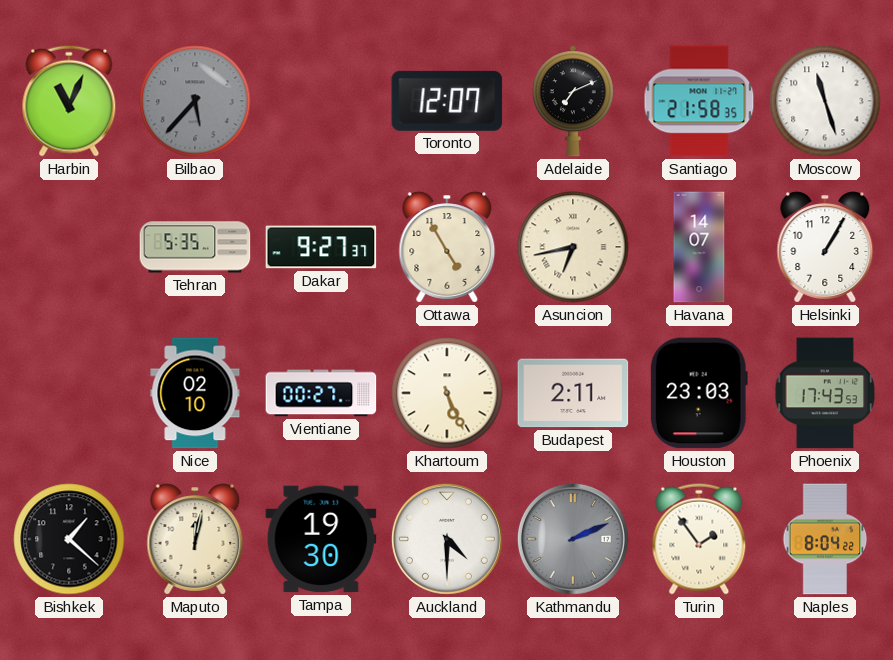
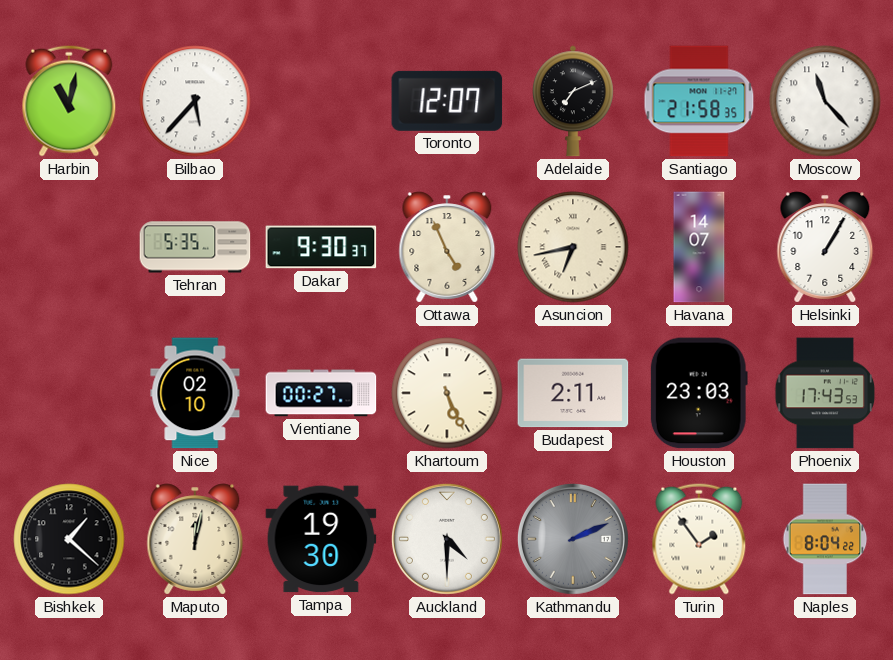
Harbin: 11:04 -> 11:02 (69, 101)
Bilbao dial: grey -> white (195, 101)
Moscow: 11:27 -> 11:23 (825, 101)
Dakar: 9:27 -> 9:30 (321, 247)
Ottawa: 4:55 -> 4:56 (447, 247)
